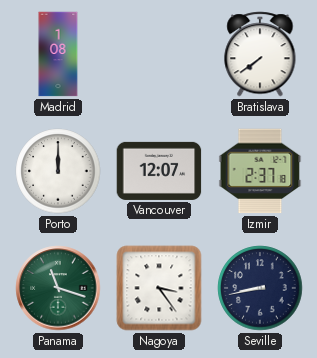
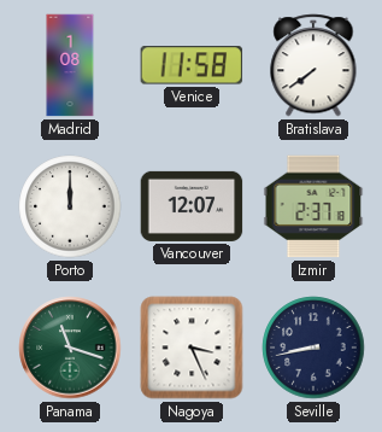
Venice: none -> 11:58 (192, 65)
Nagoya: 3:24 -> 3:26 (192, 348)
